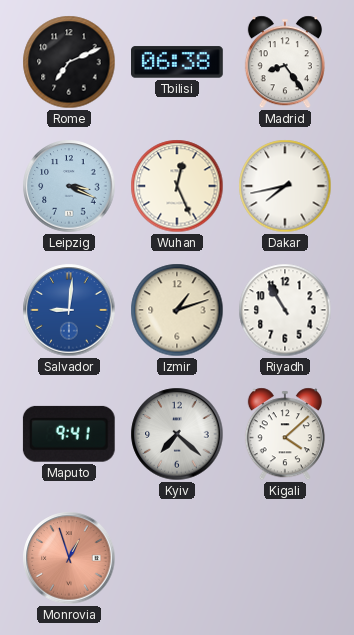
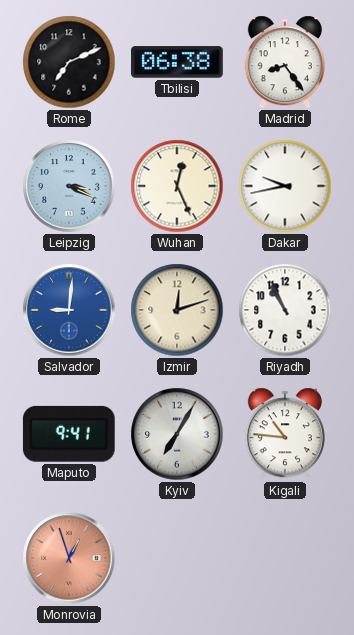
Dakar: 7:43 -> 9:43 (285, 186)
Izmir: 1:12 -> 12:12 (177, 310)
Riyadh: 10:55 -> 10:56 (285, 310)
Kyiv: 7:22 -> 7:05 (177, 434)
Kigali: 4:08 -> 10:46 (285, 434)
